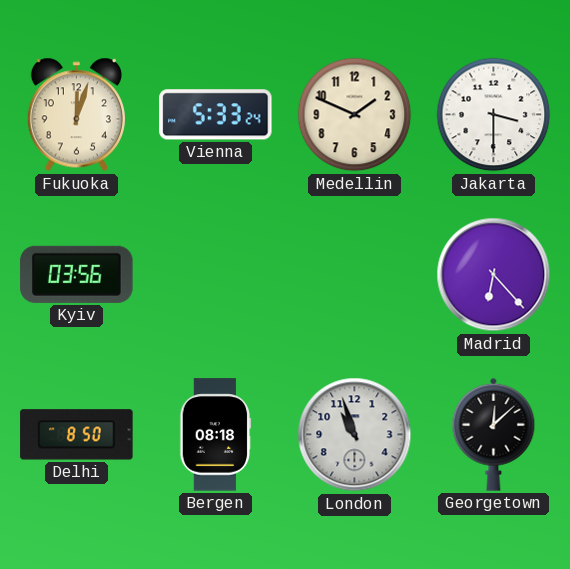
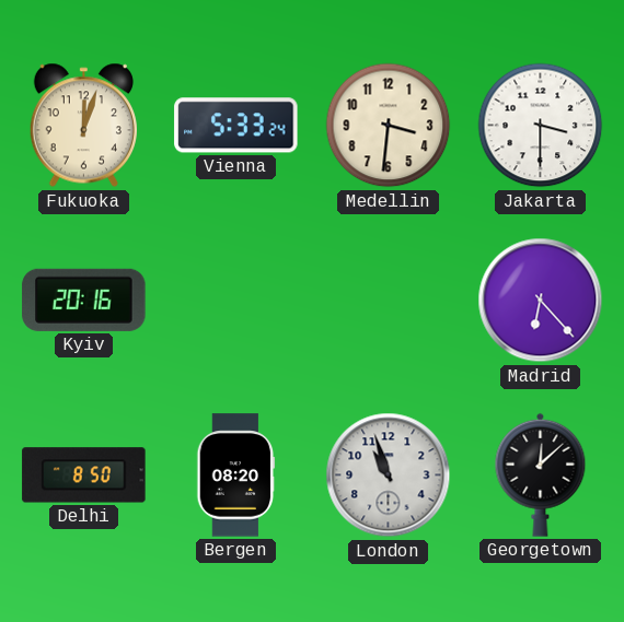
Medellin: 1:49 -> 3:31 (389, 126)
Kyiv: 03:56 -> 20:16 (84, 300)
Bergen: 08:18 -> 08:20 (236, 476)
